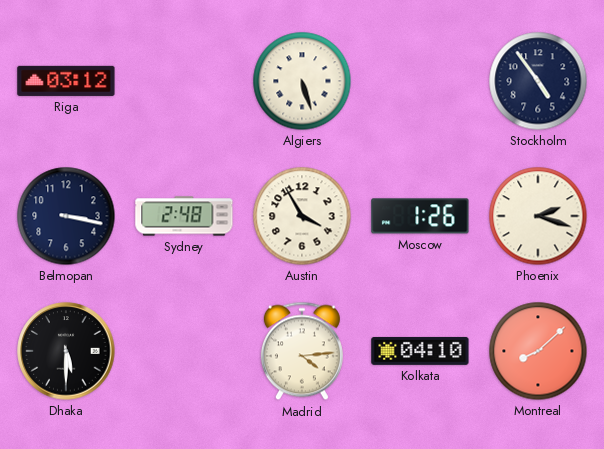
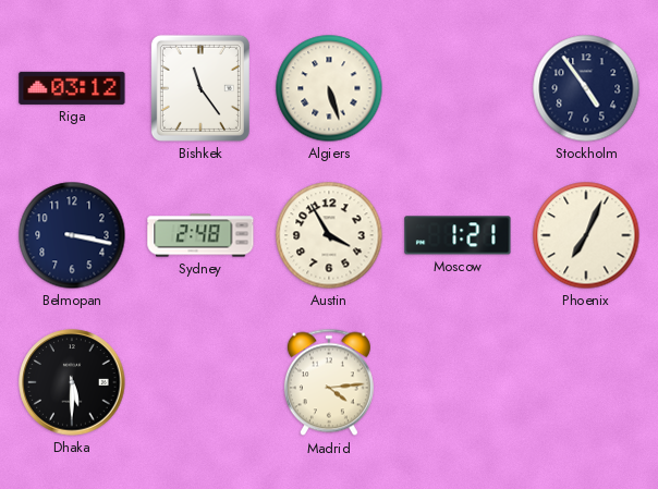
Bishkek: none -> 11:24 (200, 88)
Moscow: 1:26 -> 1:21 (458, 235)
Phoenix: 2:18 -> 7:04 (586, 235)
Kolkata: 04:10 -> none (420, 351)
Montreal: 8:08 -> none (538, 351)
